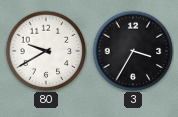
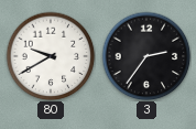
3: 3:35 -> 2:36 (146, 56)
